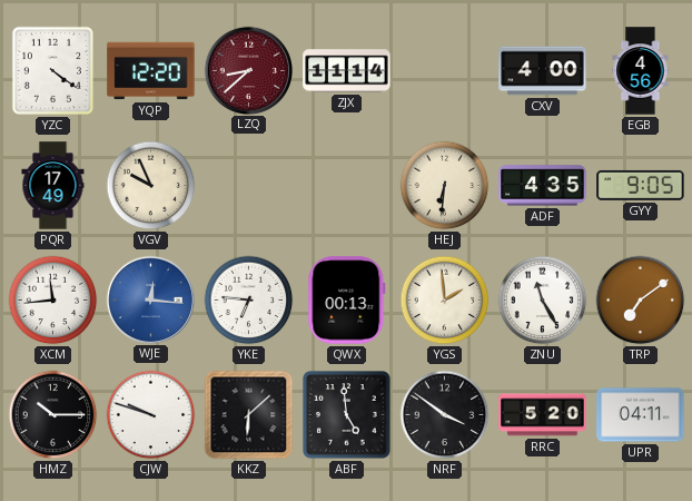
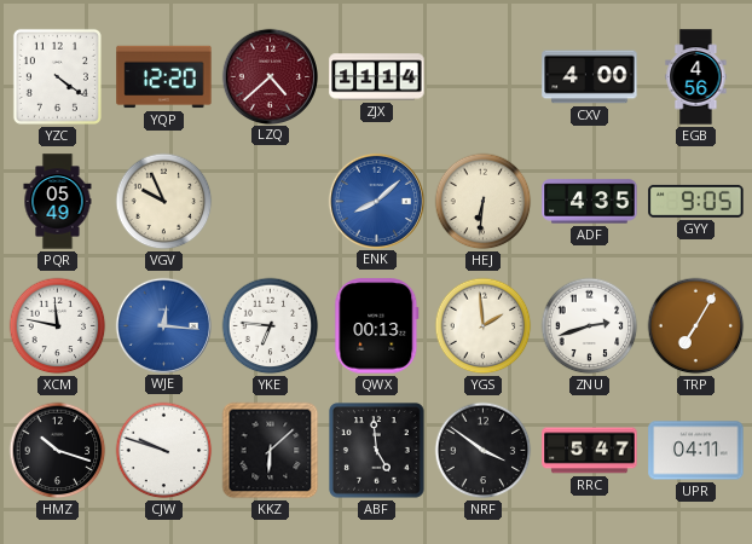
LZQ: 8:38 -> 4:38 (270, 76)
PQR: 17:49 -> 05:49 (58, 202)
ENK: none -> 8:08 (376, 201)
XCM: 11:44 -> 11:47 (58, 326)
ZNU: 11:25 -> 2:42 (590, 326)
TRP: 7:09 -> 7:05 (696, 326)
HMZ: 10:15 -> 10:18 (58, 451)
RRC: 5:20 -> 5:47 (590, 451)
